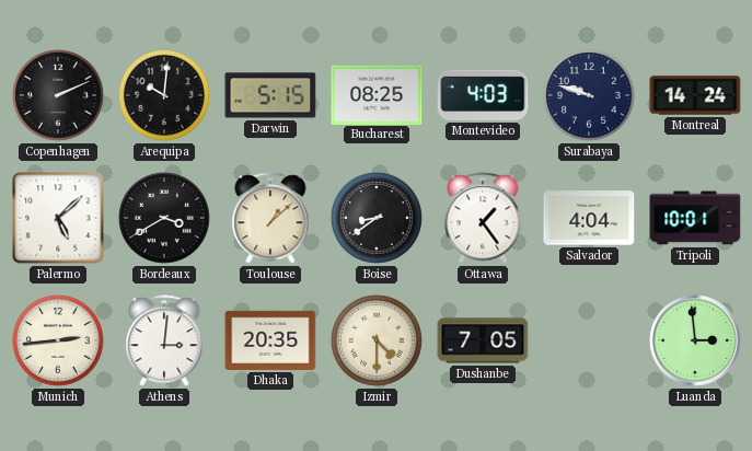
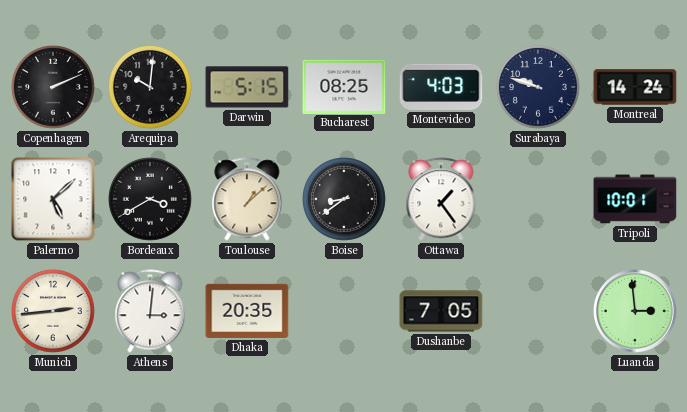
Salvador: 4:04 -> none (589, 218)
Izmir: 4:30 -> none (378, 342)
